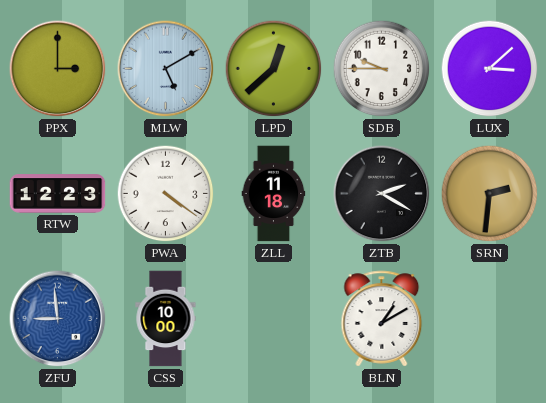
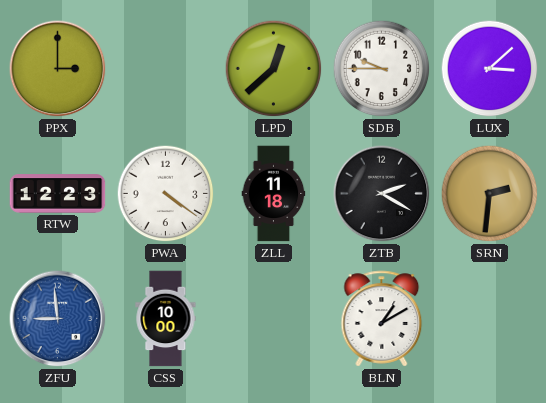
MLW: 5:10 -> none (166, 69)
